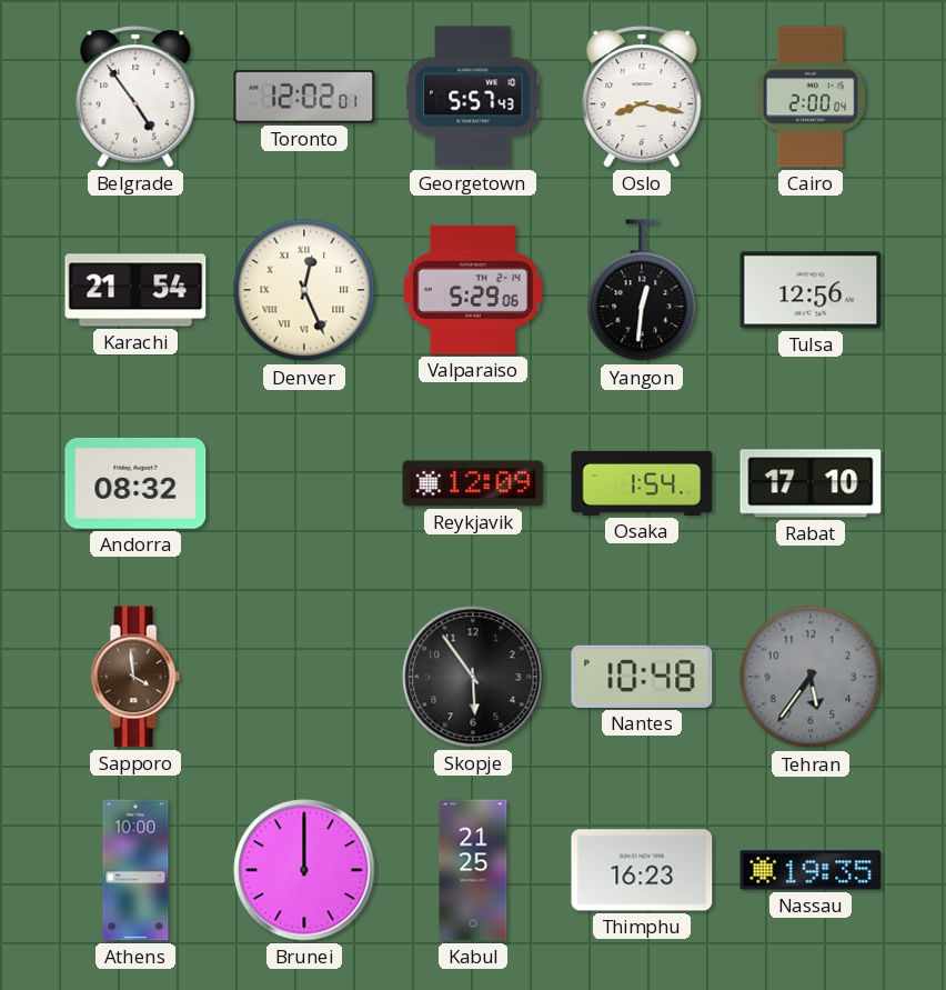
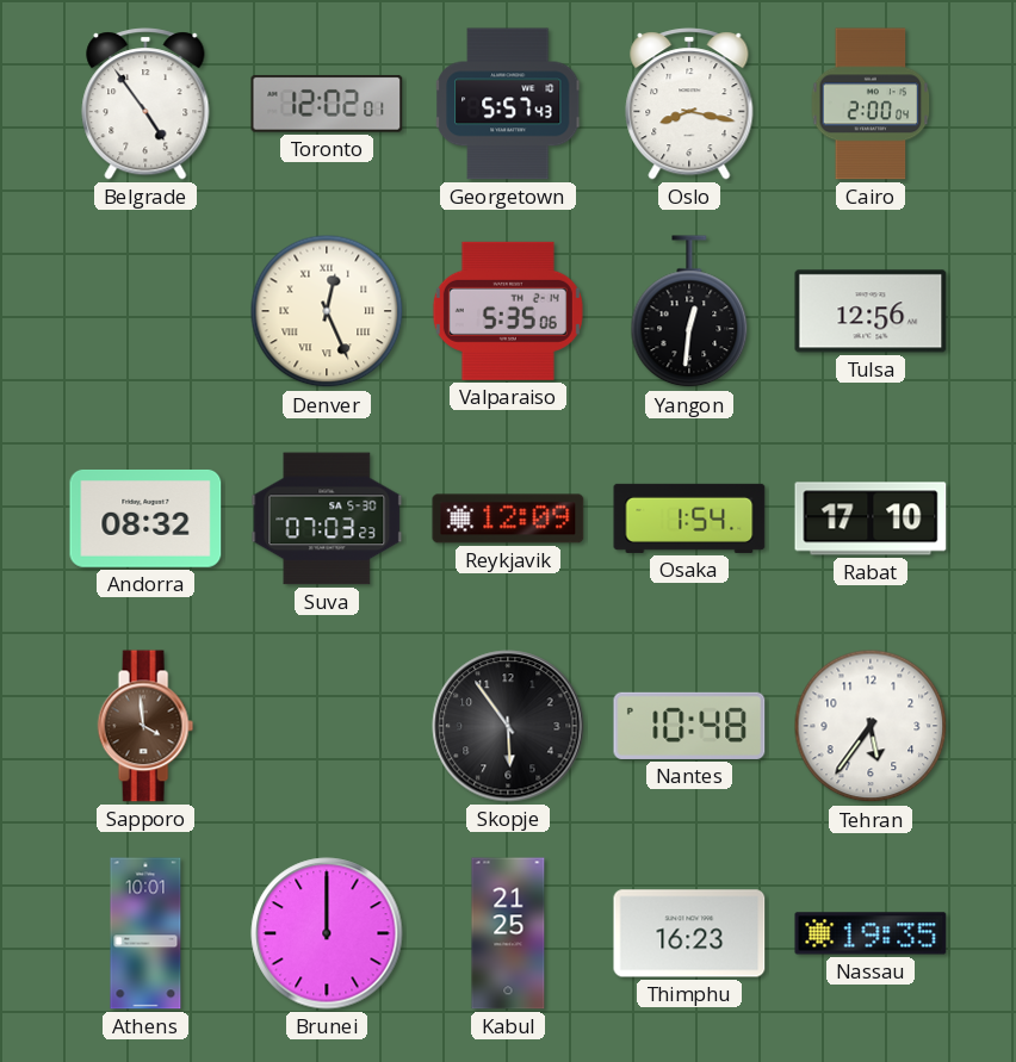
Karachi: 21:54 -> none (135, 290)
Valparaiso: 5:29 -> 5:35 (508, 311)
Suva: none -> 07:03 (327, 518)
Tehran dial: grey -> white (871, 726)
Athens: 10:00 -> 10:01 (145, 933)
